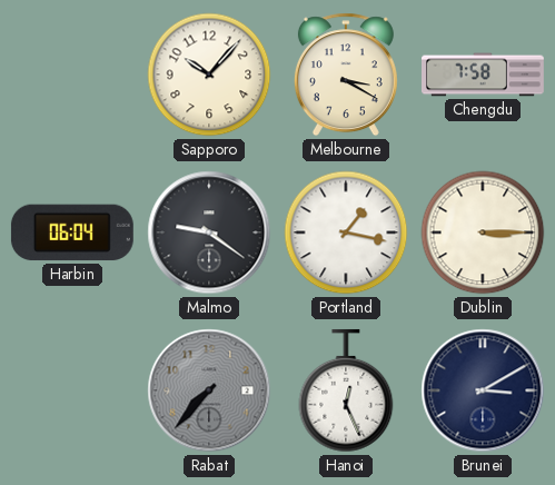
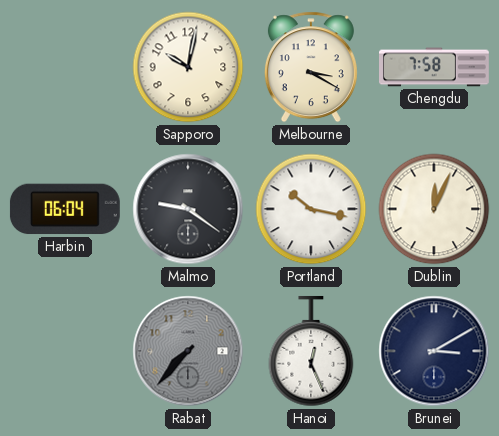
Sapporo: 10:07 -> 10:02 (188, 67)
Portland: 1:17 -> 10:17 (311, 209)
Dublin: 3:15 -> 12:04 (434, 209)
